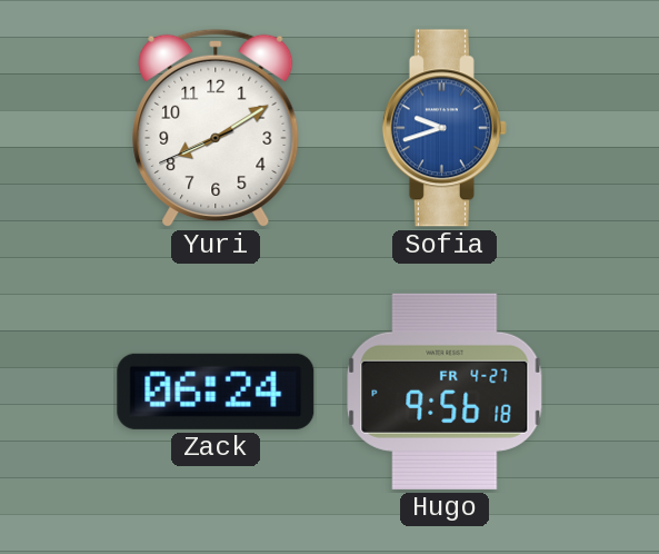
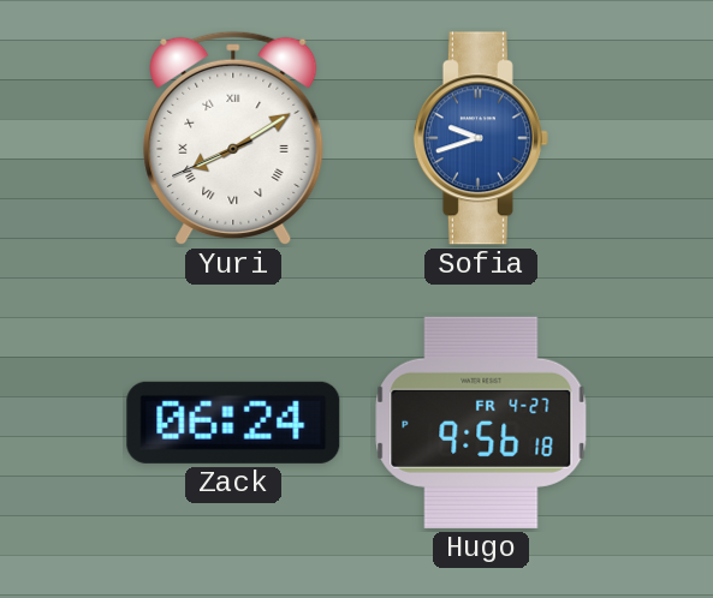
Yuri numerals: Arabic -> Roman (233, 138)
